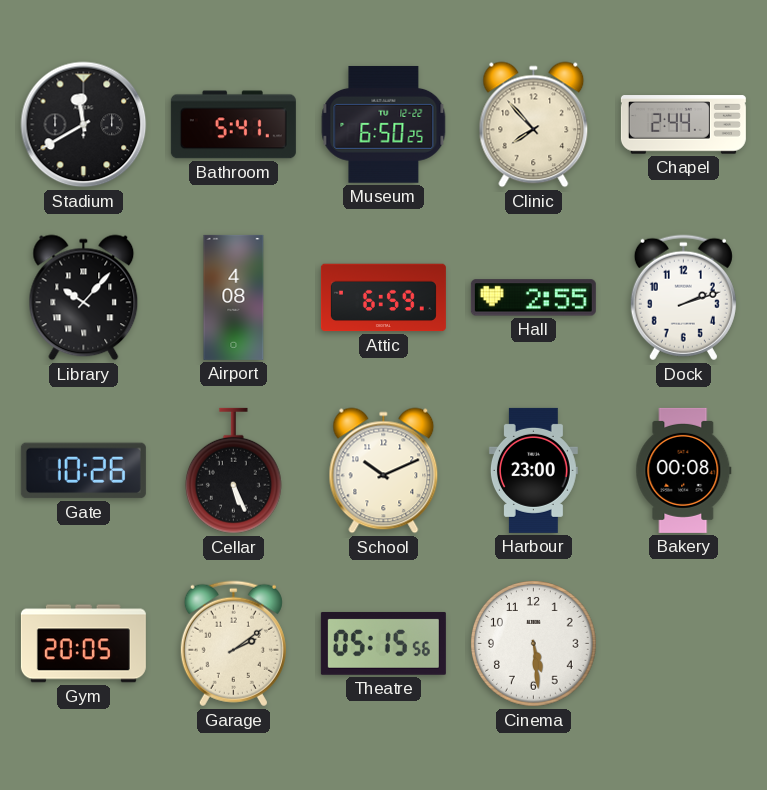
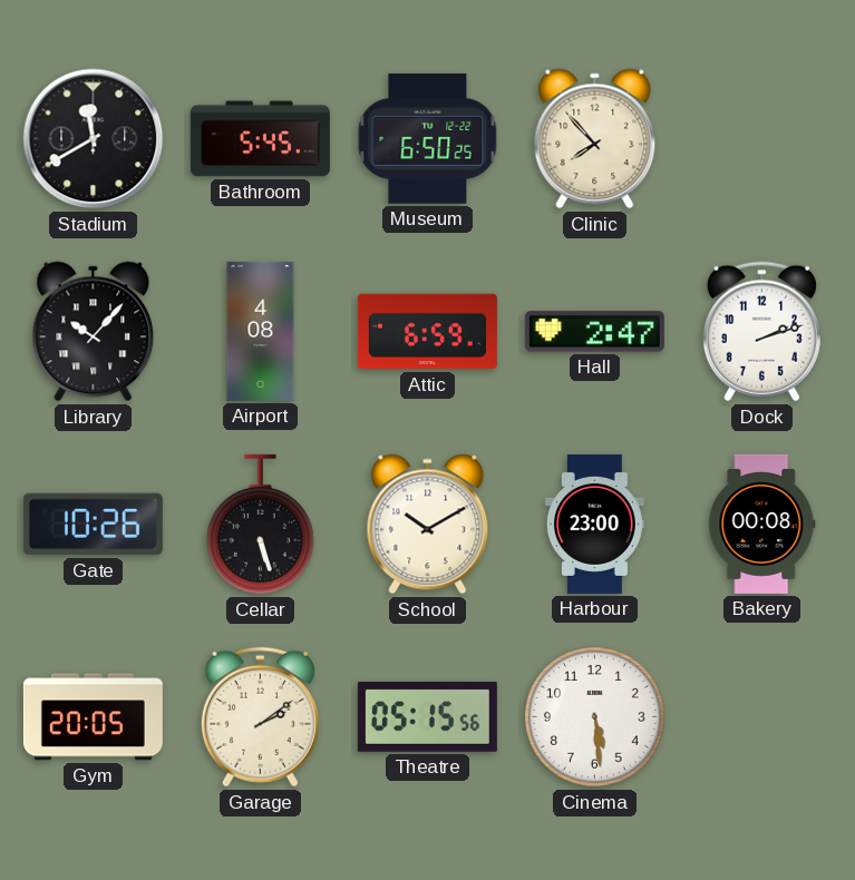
Bathroom: 5:41 -> 5:45 (260, 139)
Chapel: 2:44 -> none (683, 125)
Hall: 2:55 -> 2:47 (594, 332)
Cellar: 5:26 -> 5:27 (260, 525)
School: 10:11 -> 10:10 (428, 525)
